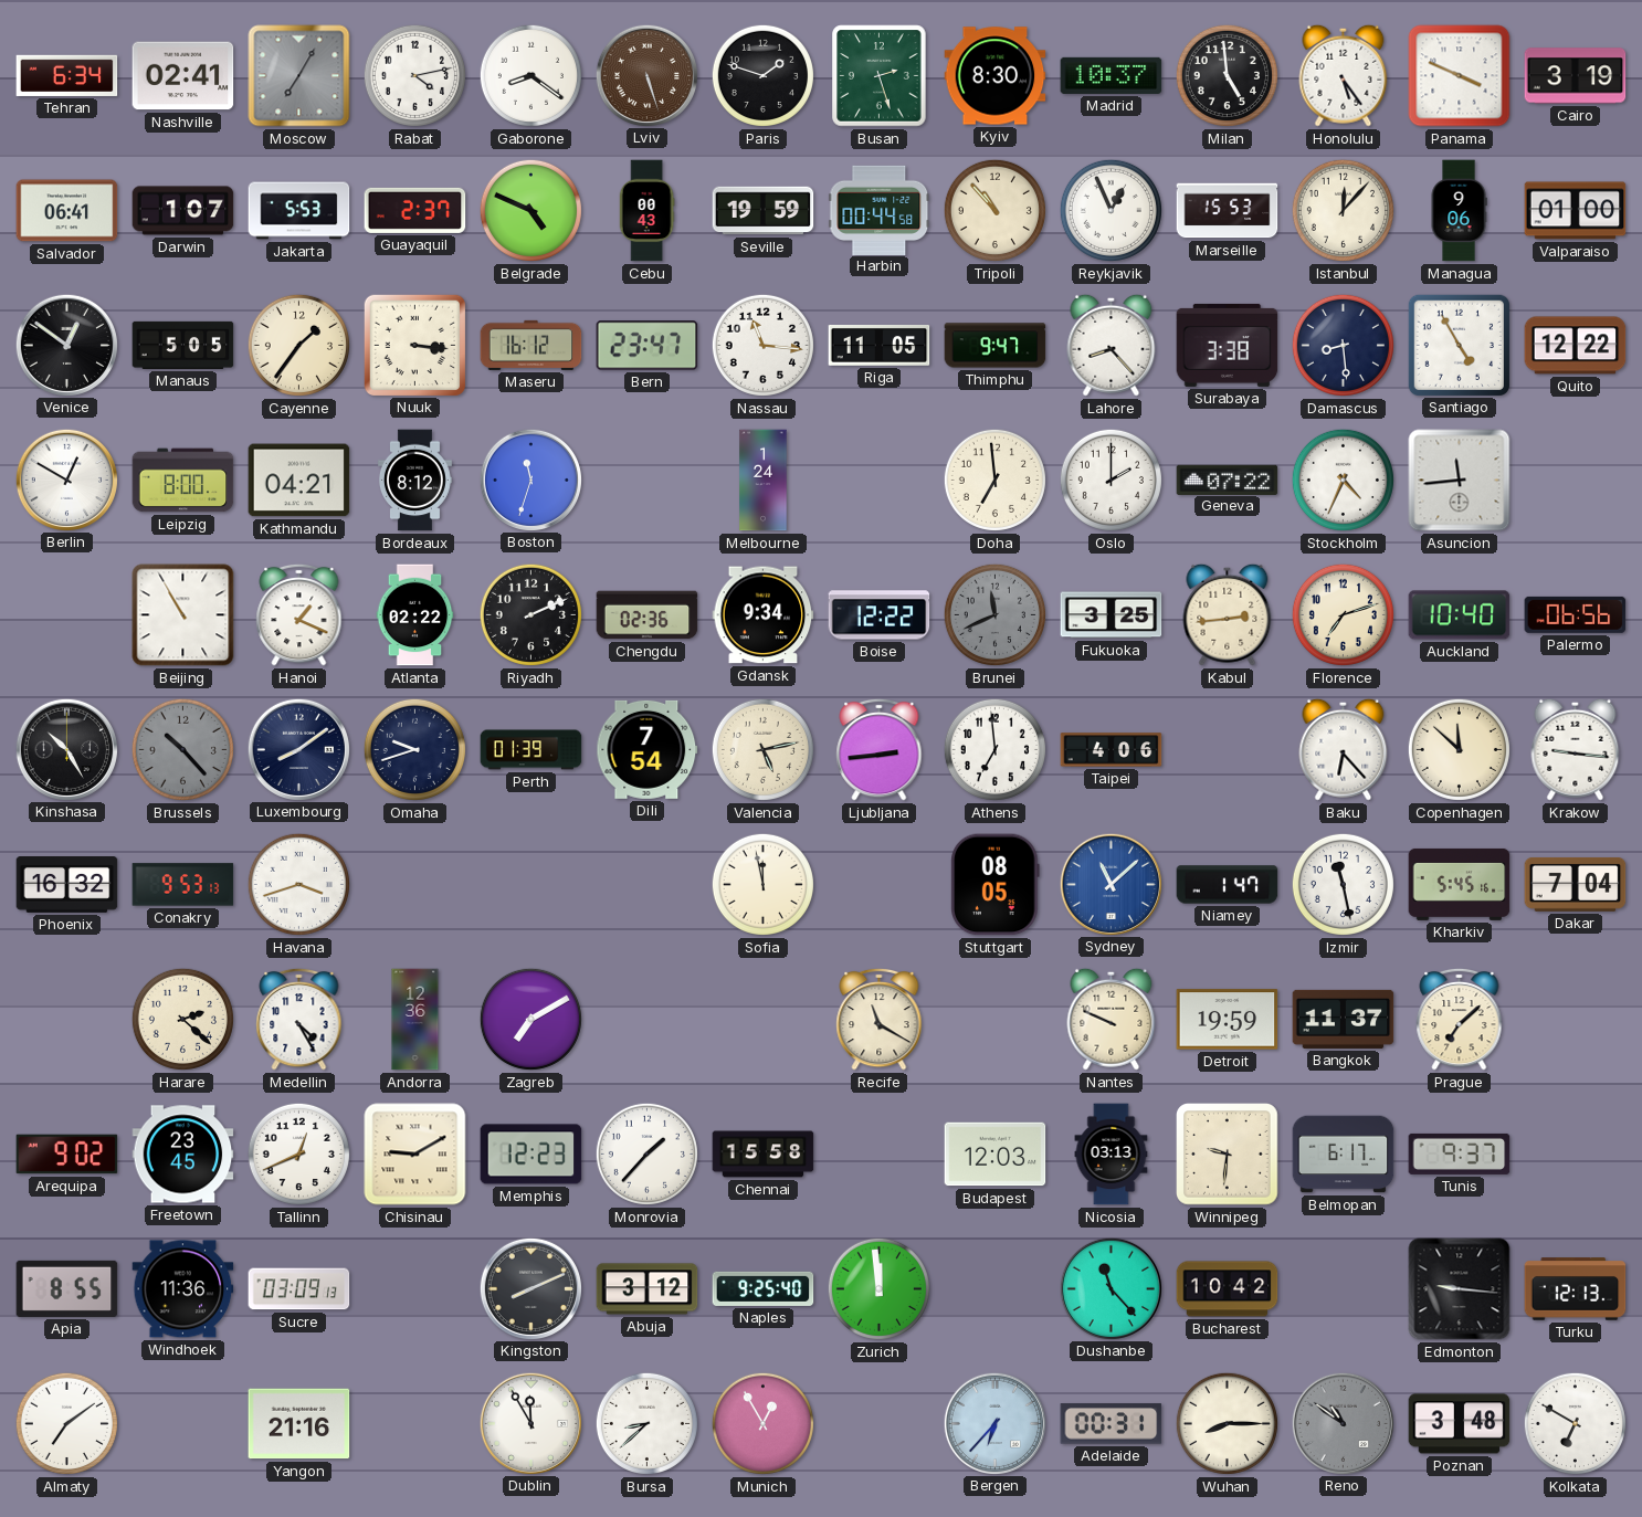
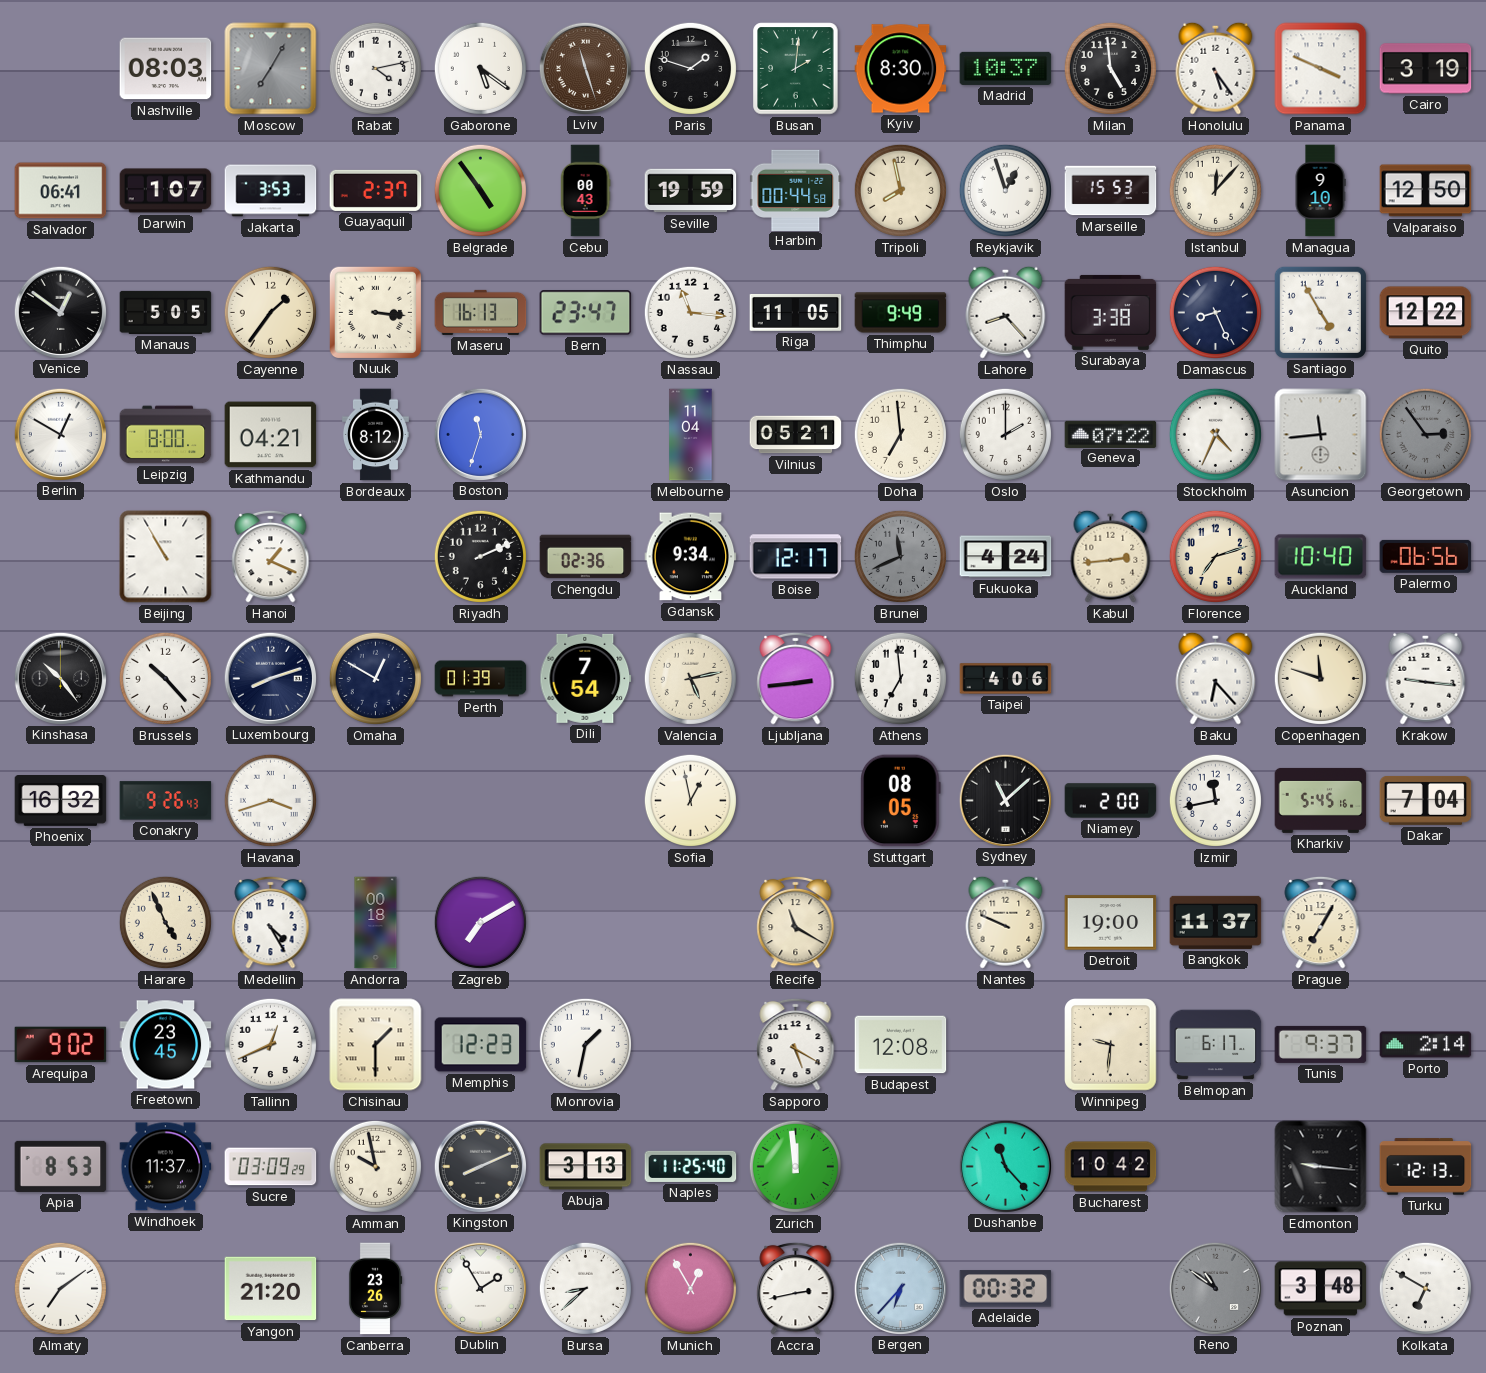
Tehran: 6:34 -> none (67, 75)
Nashville: 02:41 -> 08:03 (166, 69)
Gaborone: 8:21 -> 5:21 (480, 68)
Lviv: 5:27 -> 11:27 (585, 68)
Busan: 2:27 -> 2:01 (796, 69)
Jakarta: 5:53 -> 3:53 (271, 191)
Belgrade: 4:49 -> 4:54 (480, 190)
Tripoli: 10:53 -> 7:58 (900, 190)
Reykjavik: 12:56 -> 12:57 (1005, 190)
Managua: 9:06 -> 9:10 (1320, 191)
Valparaiso: 01:00 -> 12:50 (1426, 191)
Maseru: 16:12 -> 16:13 (481, 312)
Thimphu: 9:47 -> 9:49 (901, 313)
Damascus: 8:29 -> 8:26 (1215, 312)
Melbourne: 1:24 -> 11:04 (691, 435)
Vilnius: none -> 05:21 (796, 435)
Georgetown: none -> 2:54 (1425, 434)
Atlanta: 02:22 -> none (415, 615)
Boise: 12:22 -> 12:17 (796, 557)
Fukuoka: 3:25 -> 4:24 (1006, 557)
Kinshasa: 10:25 -> 10:24 (60, 678)
Brussels dial: grey -> white (165, 678)
Luxembourg: 8:09 -> 8:12 (270, 678)
Omaha: 9:42 -> 12:50 (375, 678)
Copenhagen: 11:52 -> 11:48 (1320, 678)
Conakry: 9:53 -> 9:26 (166, 801)
Sofia: 11:58 -> 12:58 (690, 800)
Sydney dial: blue -> black (1005, 800)
Niamey: 1:47 -> 2:00 (1111, 801)
Izmir: 11:28 -> 11:43 (1215, 800)
Harare: 2:22 -> 4:56 (165, 922)
Andorra: 12:36 -> 00:18 (376, 923)
Detroit: 19:59 -> 19:00 (1111, 923)
Prague: 7:08 -> 7:05 (1321, 922)
Chisinau: 9:10 -> 1:30 (376, 1045)
Monrovia: 1:37 -> 1:32 (585, 1044)
Chennai: 15:58 -> none (764, 1155)
Sapporo: none -> 5:20 (796, 1044)
Budapest: 12:03 -> 12:08 (901, 1045)
Nicosia: 03:13 -> none (1112, 1155)
Porto: none -> 2:14 (1426, 1045)
Apia: 8:55 -> 8:53 (61, 1166)
Windhoek: 11:36 -> 11:37 (166, 1167)
Sucre: 03:09:13 -> 03:09:29 (271, 1167)
Amman: none -> 9:58 (375, 1166)
Abuja: 3:12 -> 3:13 (586, 1167)
Naples: 9:25 -> 11:25 (691, 1166)
Yangon: 21:16 -> 21:20 (271, 1289)
Canberra: none -> 23:26 (375, 1289)
Dublin: 11:55 -> 1:55 (480, 1288)
Accra: none -> 2:43 (796, 1288)
Adelaide: 00:31 -> 00:32 (1006, 1289)
Wuhan: 8:15 -> none (1227, 1423)
